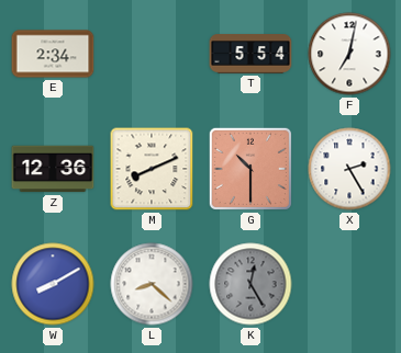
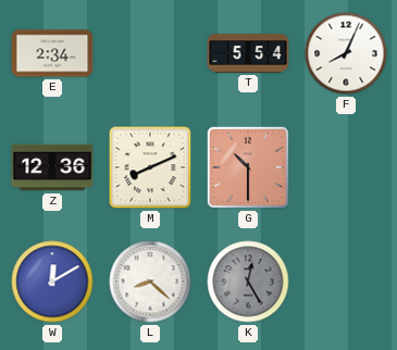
F: 7:02 -> 8:04 (346, 53)
X: 2:25 -> none (349, 169)
W: 8:10 -> 12:10 (52, 282)
